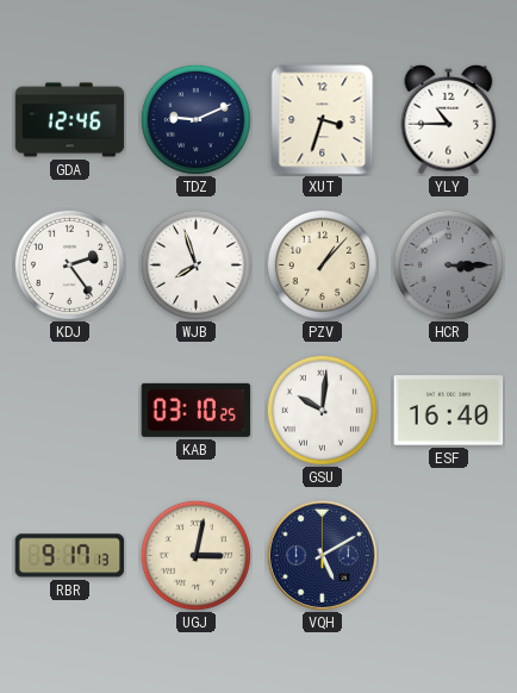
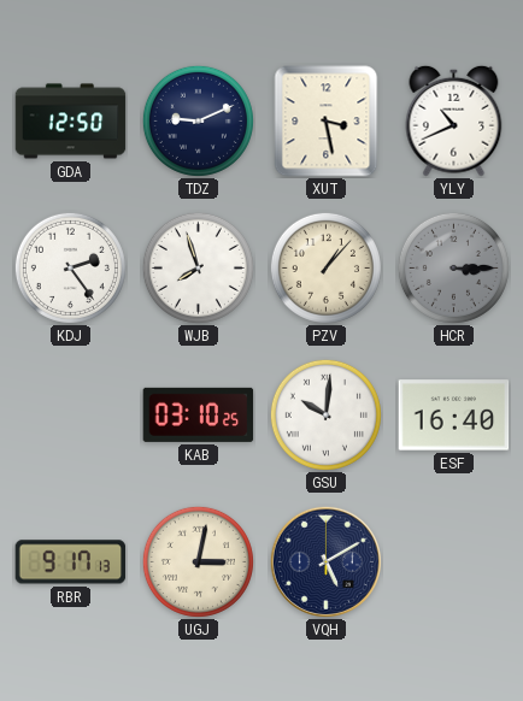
GDA: 12:46 -> 12:50 (71, 122)
XUT: 3:33 -> 3:28 (327, 122)
YLY: 10:45 -> 10:41 (454, 120)
